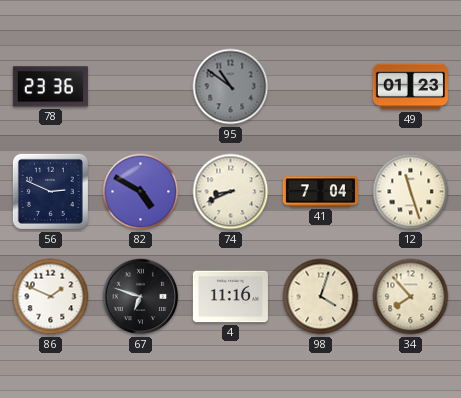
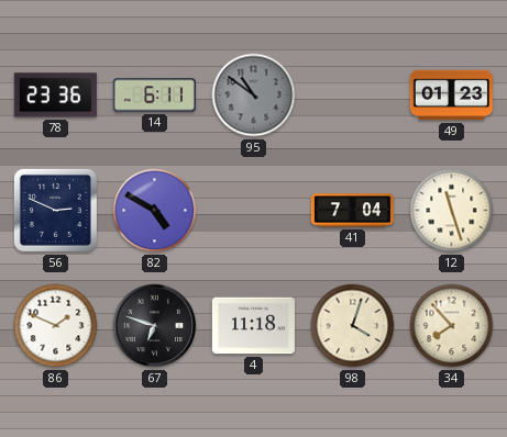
14: none -> 6:11 (154, 96)
74: 8:41 -> none (231, 192)
4: 11:16 -> 11:18 (253, 326)
